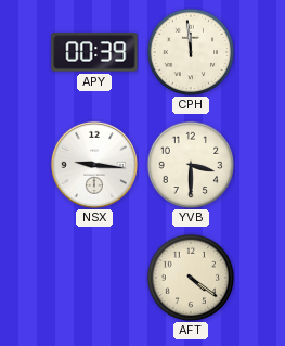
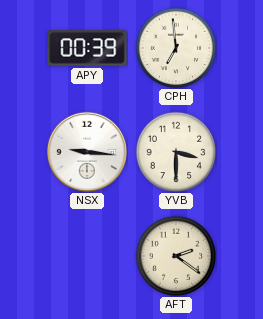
CPH: 11:59 -> 6:59 (176, 48)
AFT: 4:21 -> 2:21 (176, 256)
